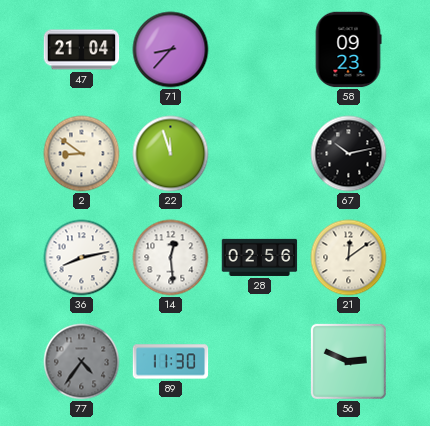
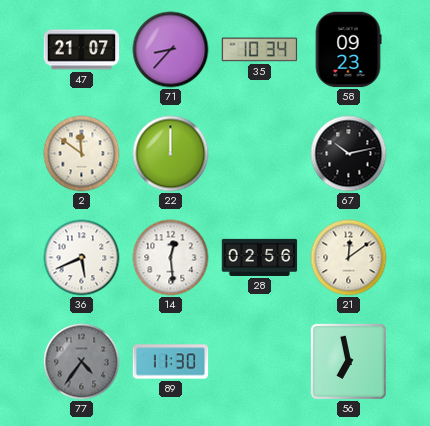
47: 21:04 -> 21:07 (82, 50)
35: none -> 10:34 (260, 50)
2: 8:51 -> 11:51 (82, 154)
22: 11:57 -> 12:00 (171, 154)
36: 8:13 -> 5:41 (82, 258)
56: 2:49 -> 6:58 (348, 361)
